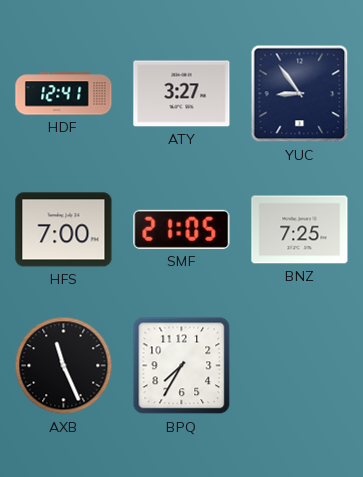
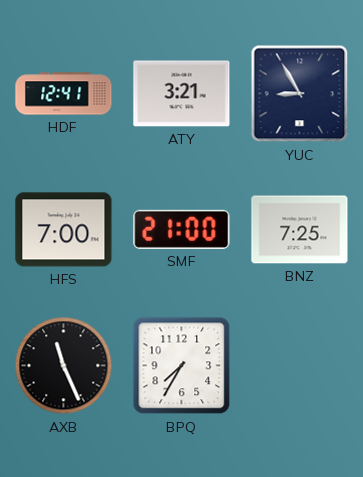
ATY: 3:27 -> 3:21 (182, 94)
YUC: 8:54 -> 8:55 (300, 94)
SMF: 21:05 -> 21:00 (182, 229)
